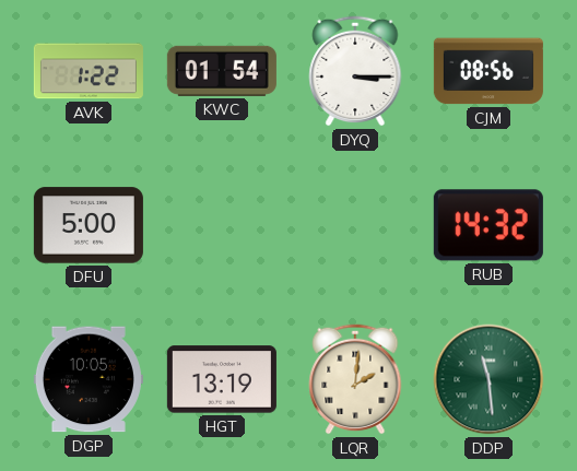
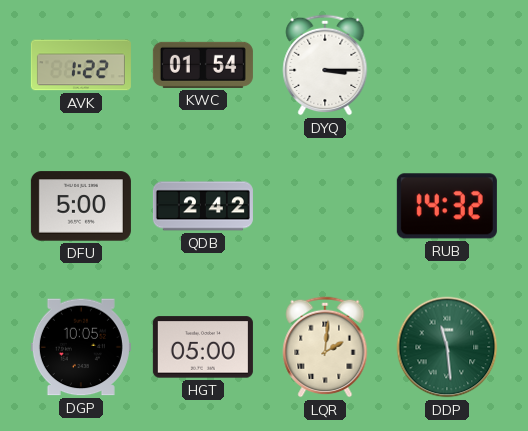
CJM: 08:56 -> none (488, 71)
QDB: none -> 2:42 (203, 206)
HGT: 13:19 -> 05:00 (203, 347)
